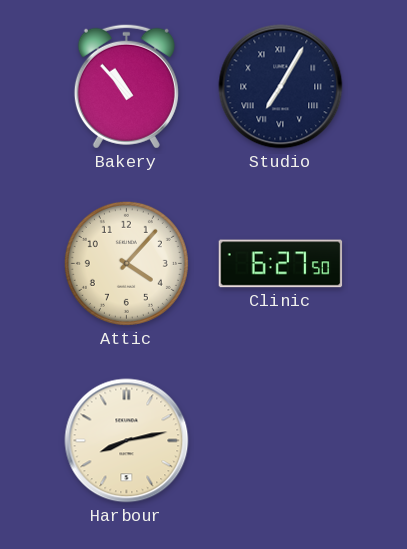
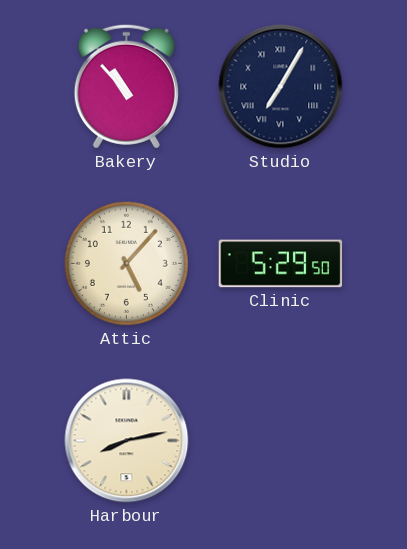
Attic: 4:07 -> 5:07 (126, 263)
Clinic: 6:27 -> 5:29 (281, 264)
